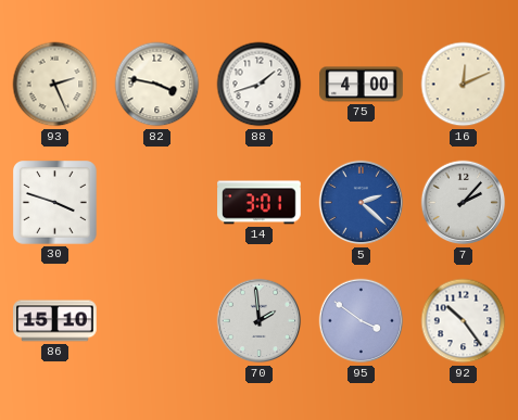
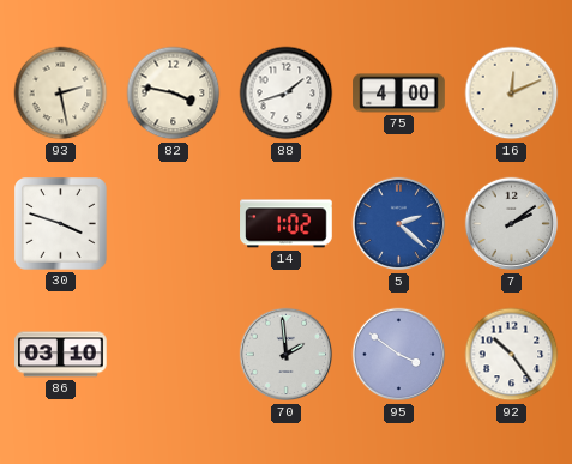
93: 2:26 -> 2:28 (61, 94)
14: 3:01 -> 1:02 (287, 224)
7: 2:07 -> 2:09 (512, 224)
86: 15:10 -> 03:10 (61, 355)
